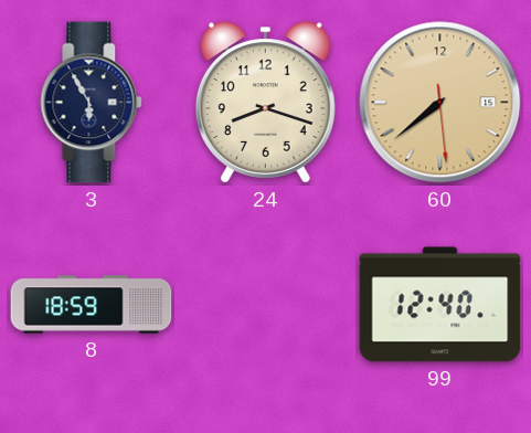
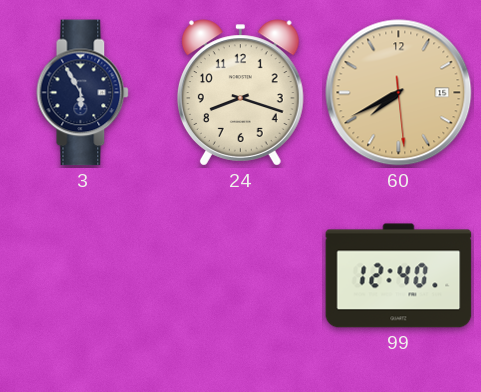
60: 7:38 -> 7:40 (399, 93)
8: 18:59 -> none (92, 305)
